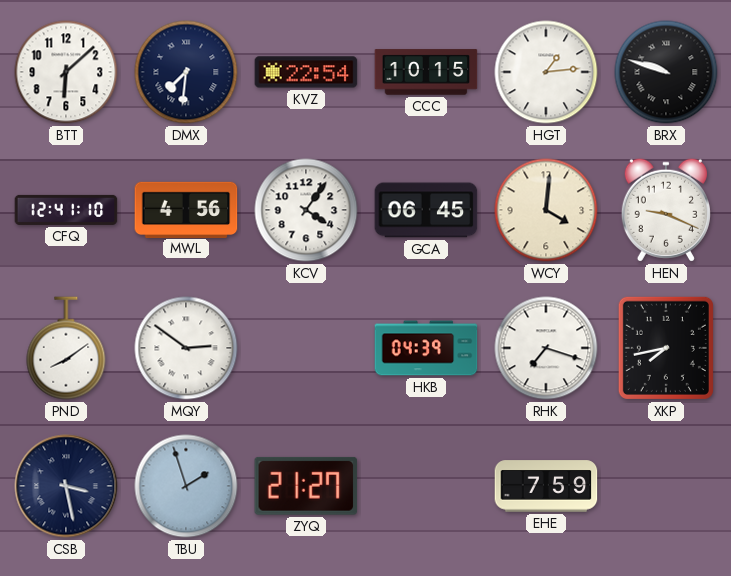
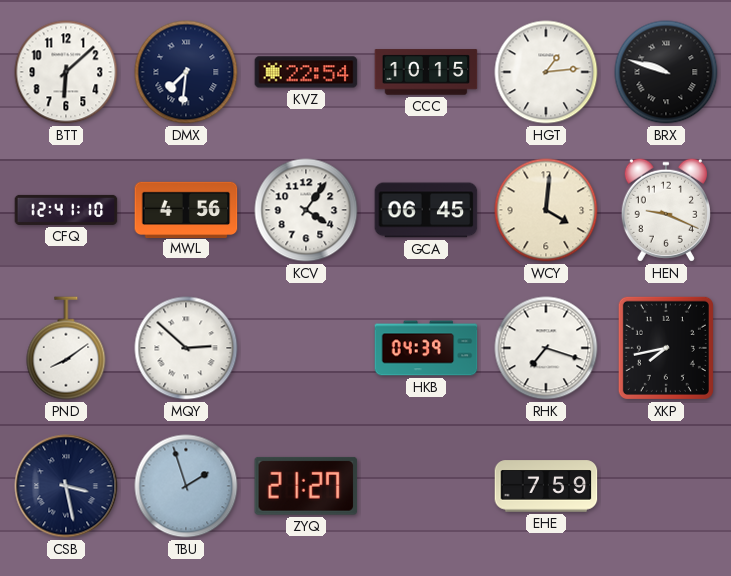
MQY: 2:51 -> 2:52 (186, 348)
